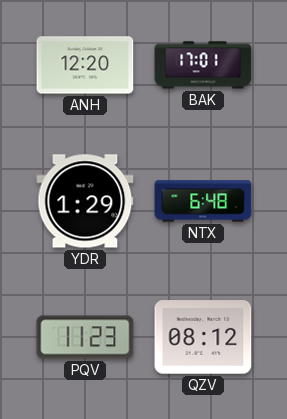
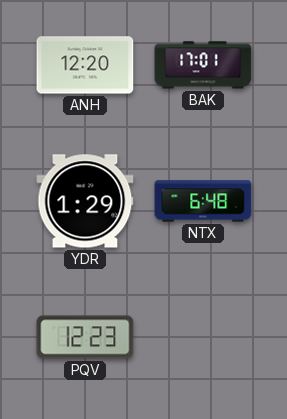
PQV: 11:23 -> 12:23 (85, 337)
QZV: 08:12 -> none (203, 337)
